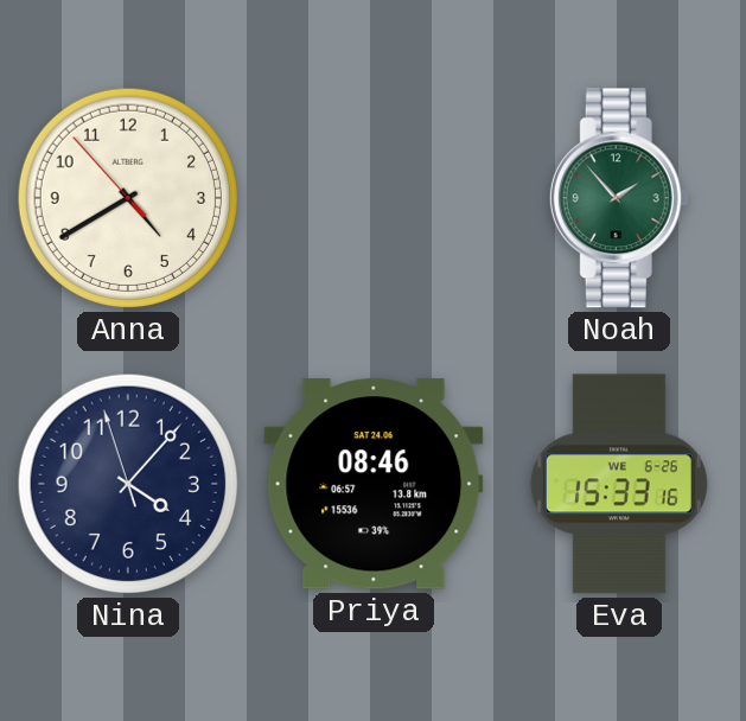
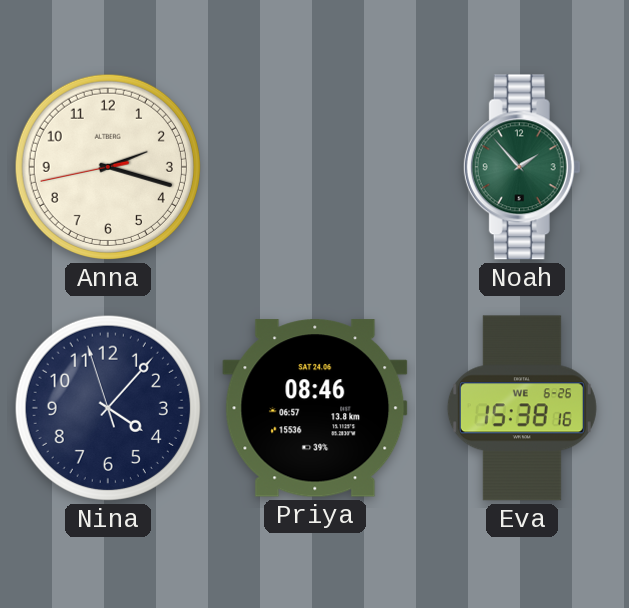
Anna: 4:39 -> 2:17 (108, 167)
Eva: 15:33 -> 15:38 (522, 408)
